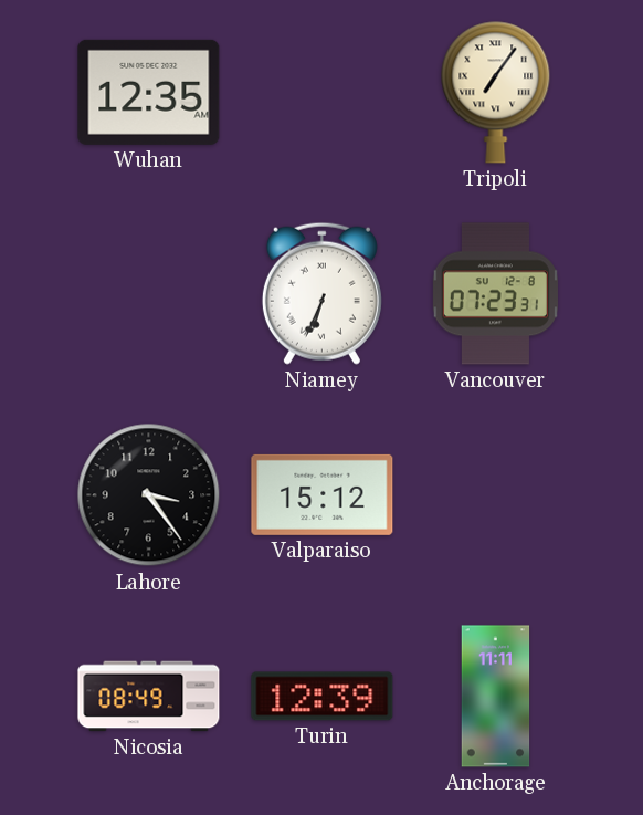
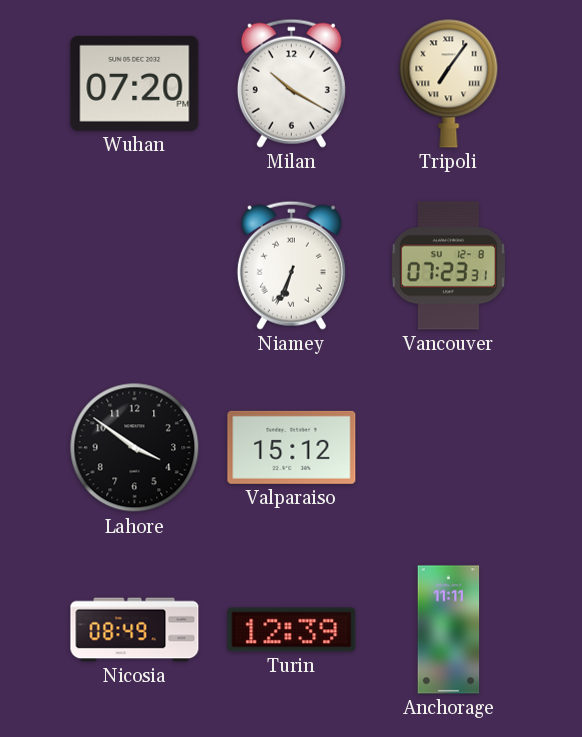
Wuhan: 12:35 -> 07:20 (135, 83)
Milan: none -> 10:20 (291, 83)
Lahore: 3:24 -> 3:51 (135, 448)
